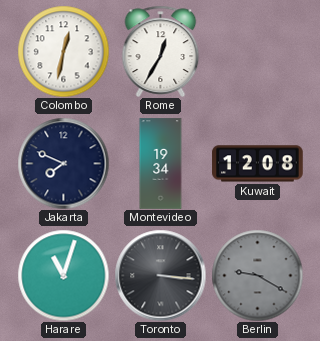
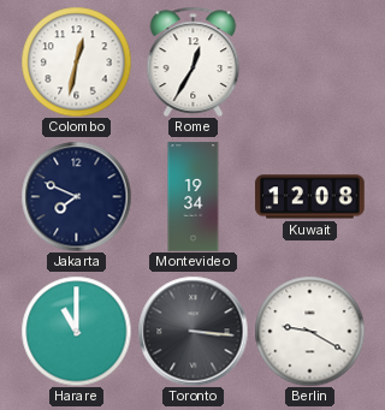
Harare: 11:03 -> 11:00 (76, 331)
Berlin dial: grey -> white (309, 331)
